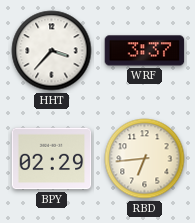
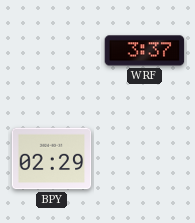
HHT: 3:37 -> none (52, 51)
RBD: 6:44 -> none (145, 159)
